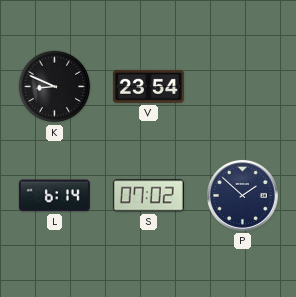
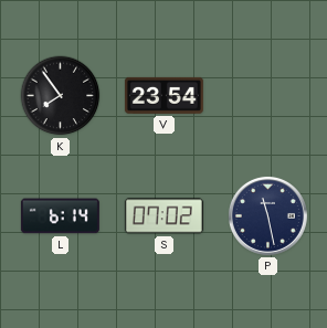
K: 8:49 -> 7:54 (61, 96)
P: 1:52 -> 11:28 (267, 215)
